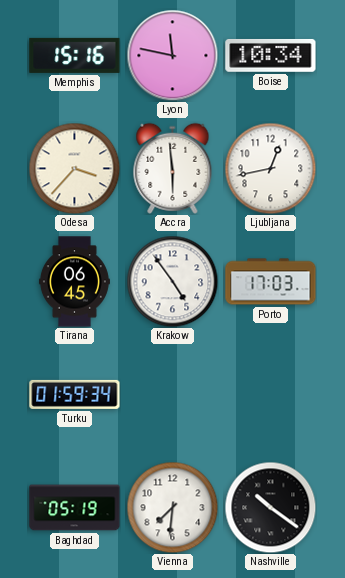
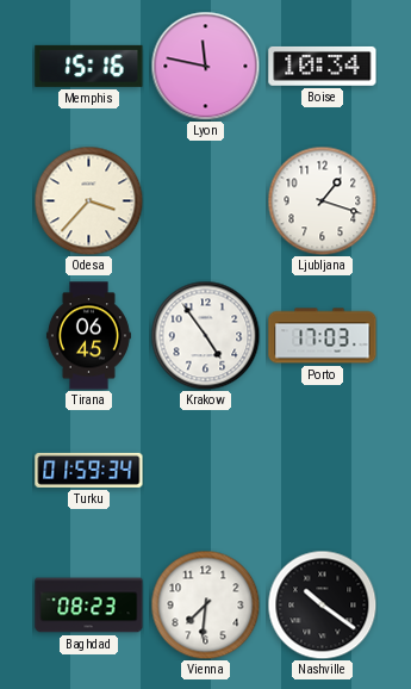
Accra: 5:59 -> none (173, 168)
Ljubljana: 12:43 -> 1:18 (322, 200)
Baghdad: 05:19 -> 08:23 (89, 606)
